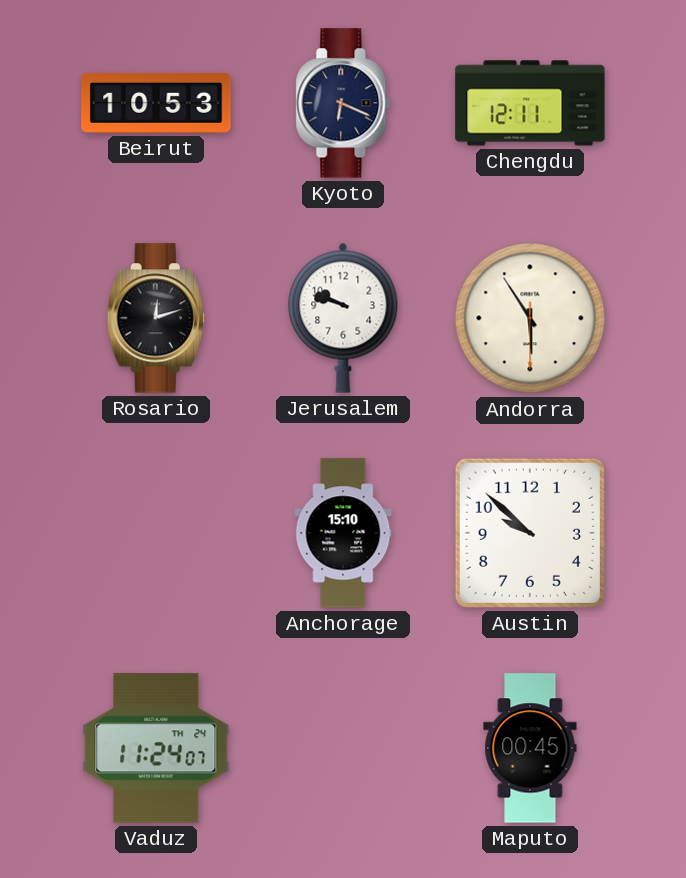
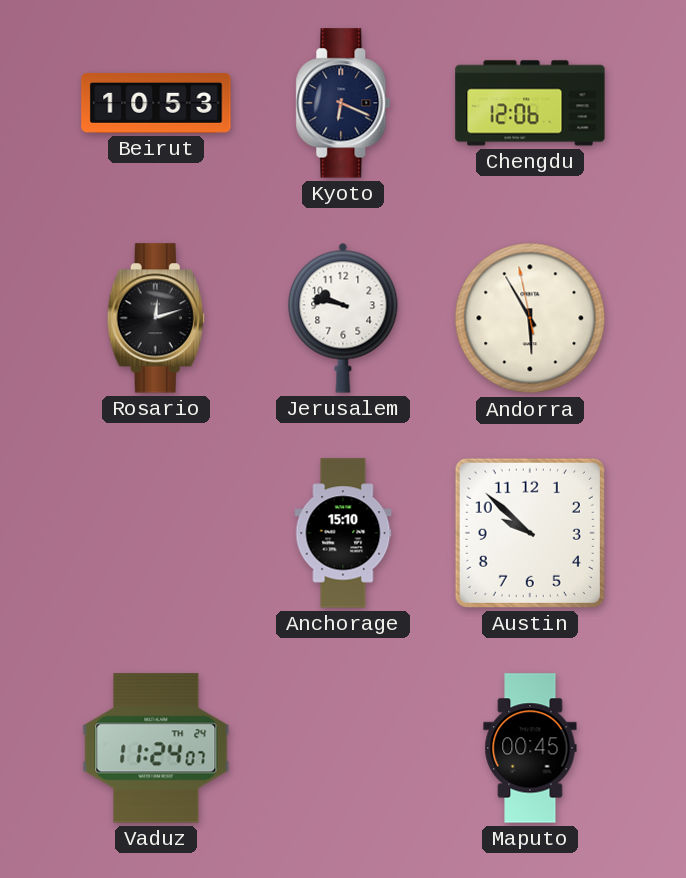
Chengdu: 12:11 -> 12:06 (530, 103)
Jerusalem: 9:48 -> 9:47 (343, 318)
Andorra: 5:54:30 -> 5:54:58 (530, 318)
